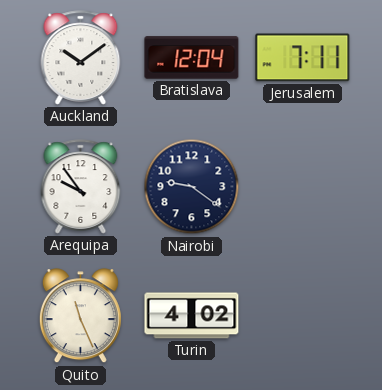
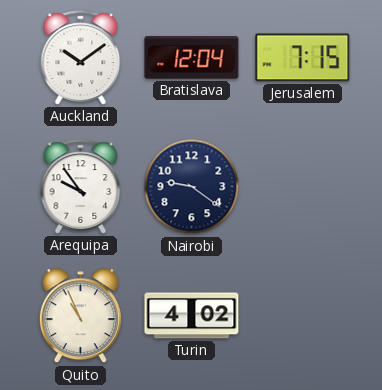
Jerusalem: 7:11 -> 7:15 (303, 58)
Quito: 11:26 -> 10:56 (80, 316)
